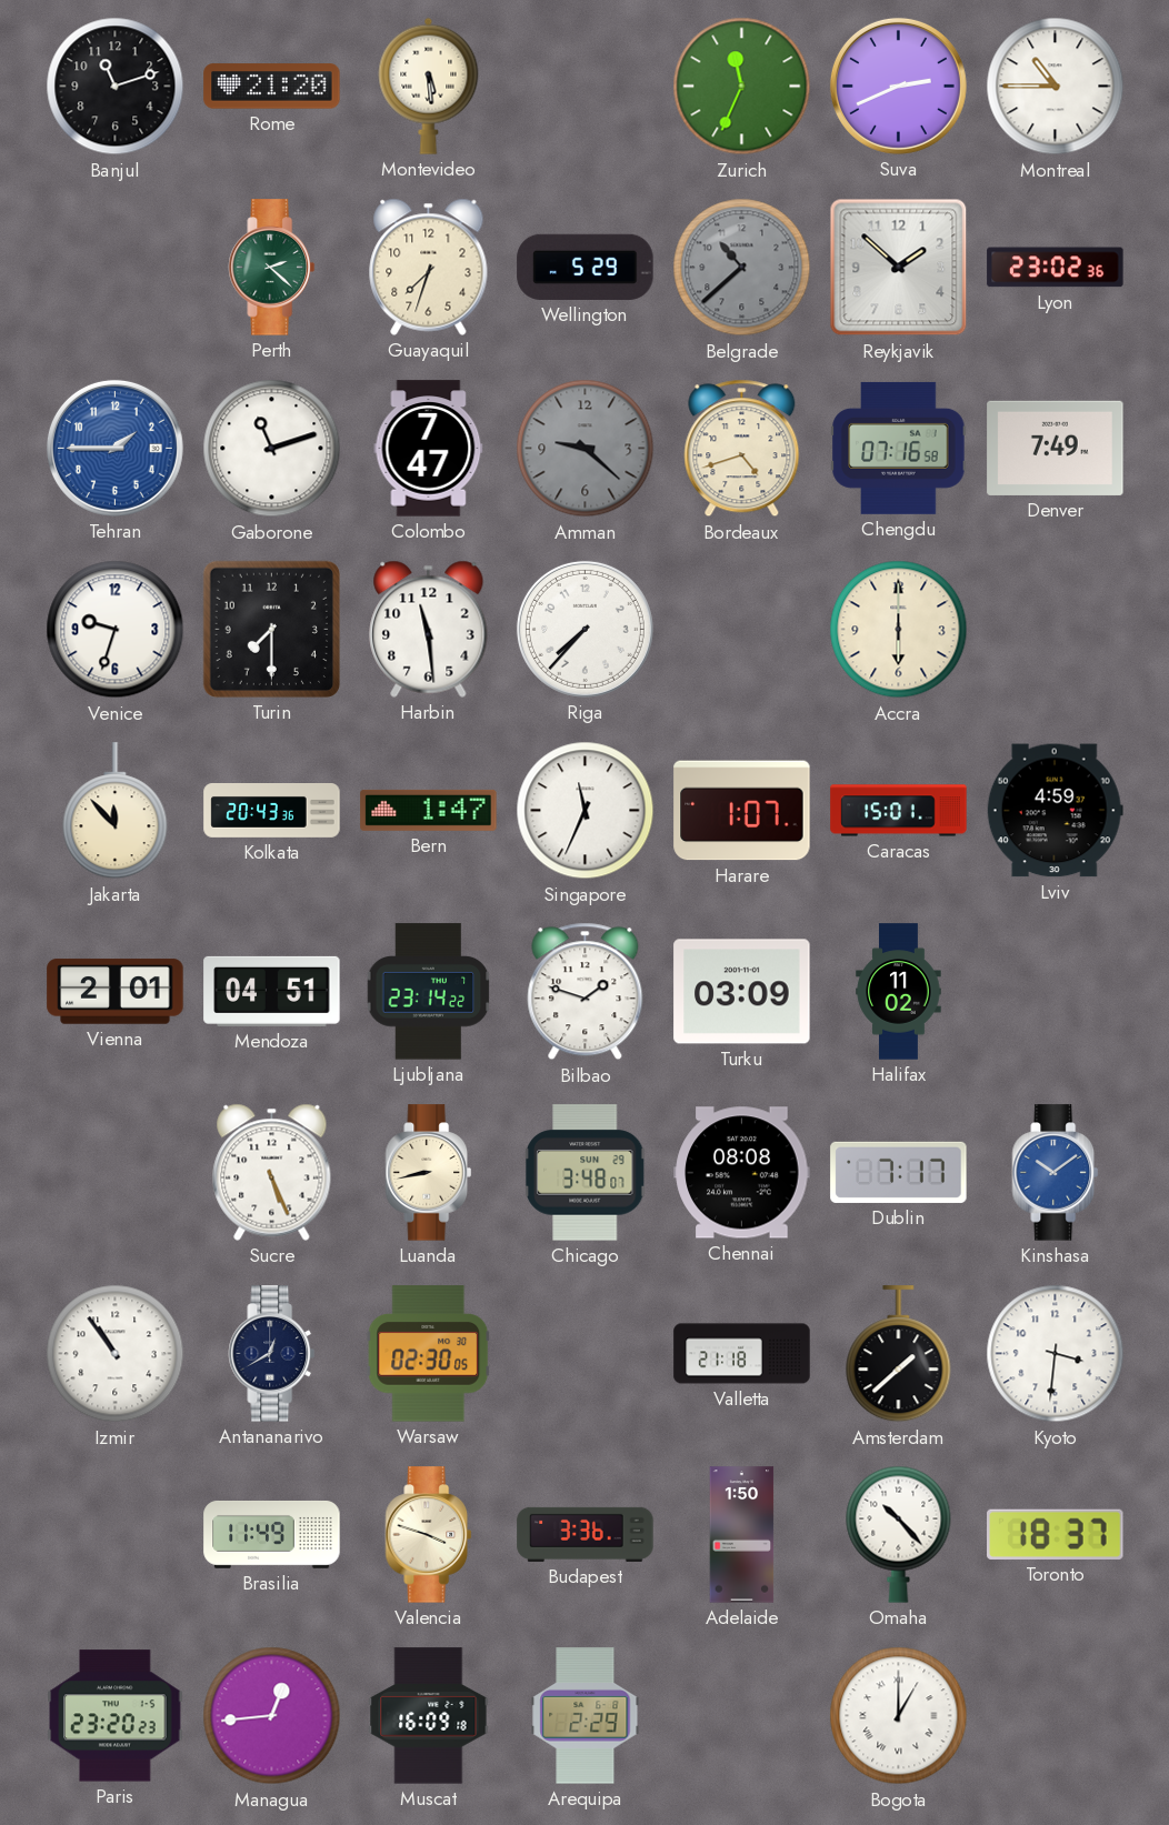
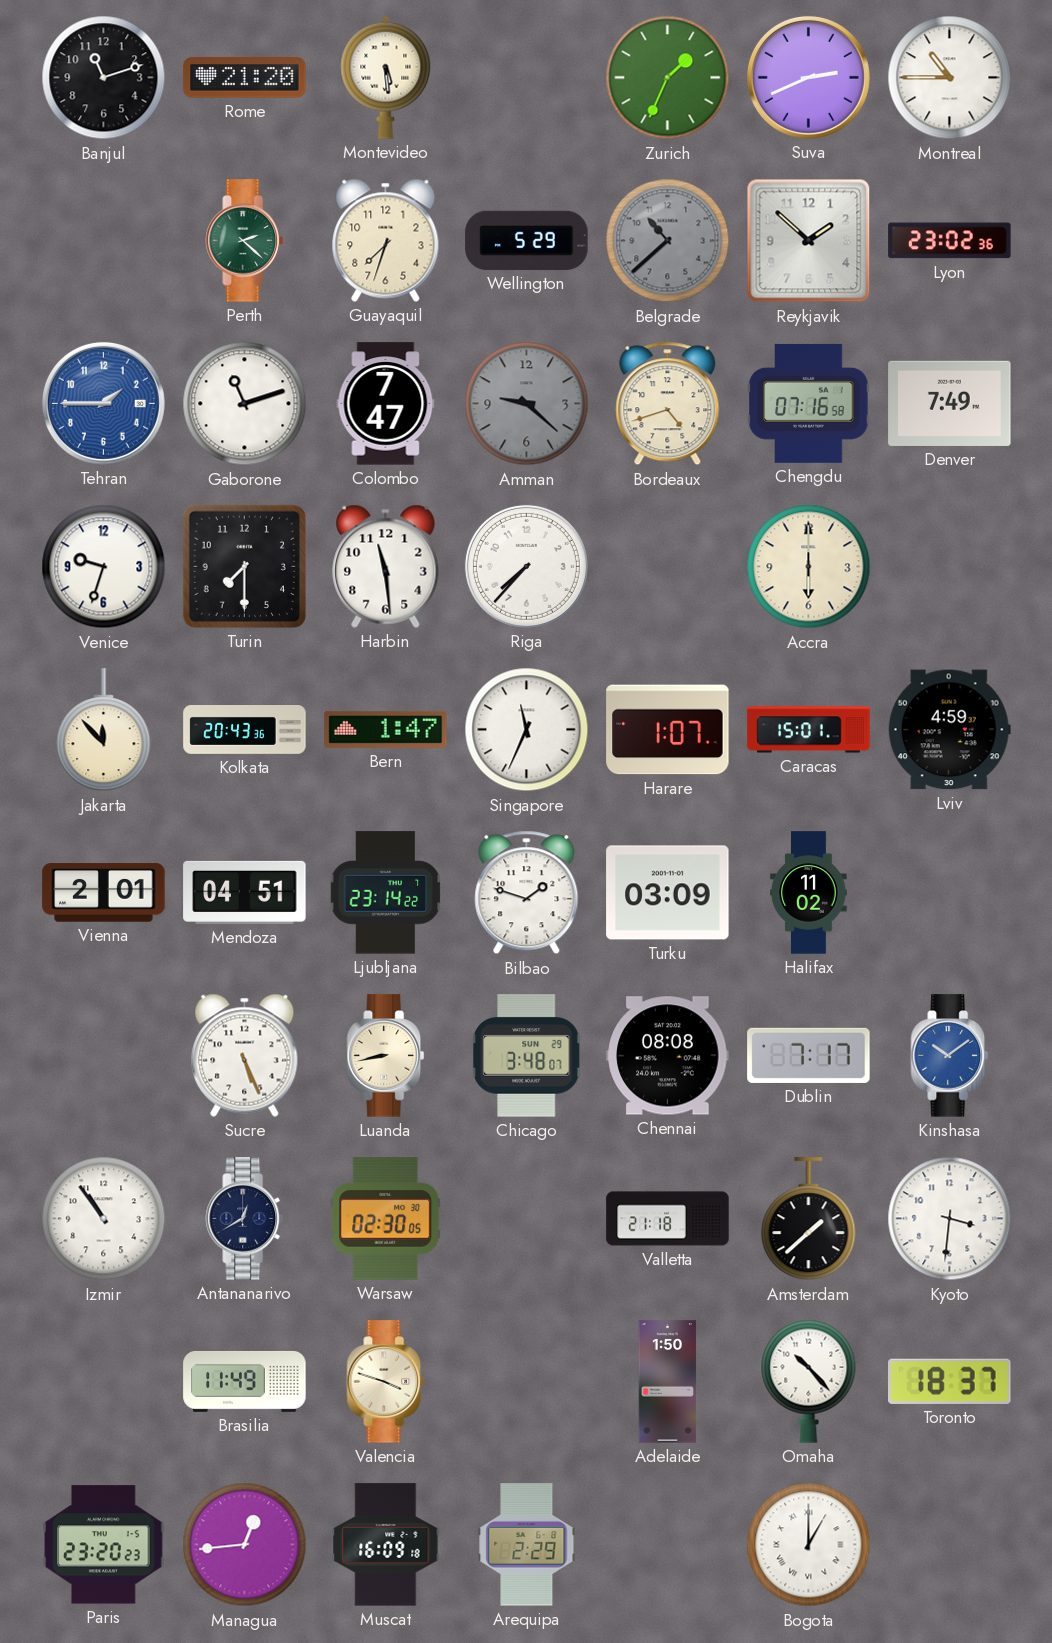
Zurich: 11:34 -> 1:34 (668, 78)
Budapest: 3:36 -> none (586, 1534)
